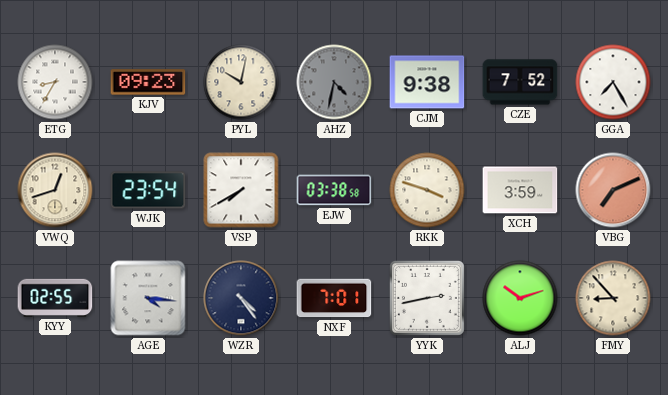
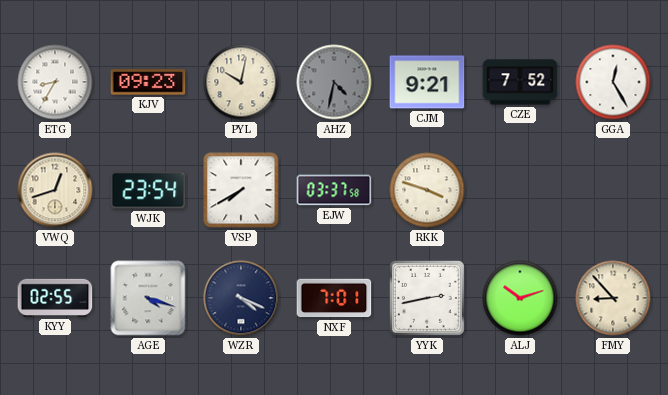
CJM: 9:38 -> 9:21 (427, 82)
GGA: 7:25 -> 12:25 (613, 82)
EJW: 03:38 -> 03:37 (334, 190)
XCH: 3:59 -> none (520, 190)
VBG: 7:11 -> none (613, 190)
AGE: 4:16 -> 4:18 (148, 298)
WZR: 4:24 -> 4:19 (241, 298)
